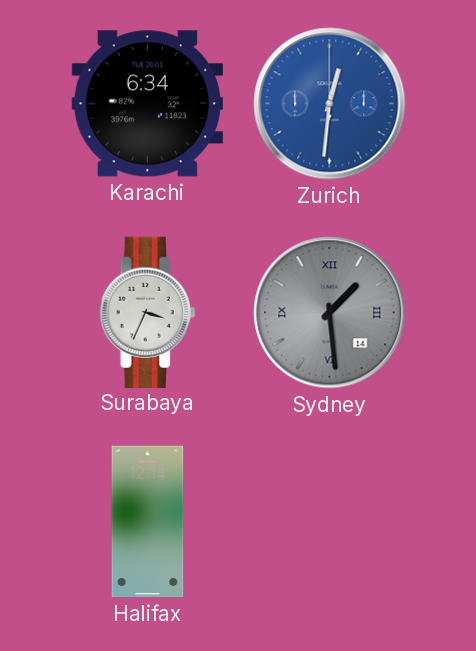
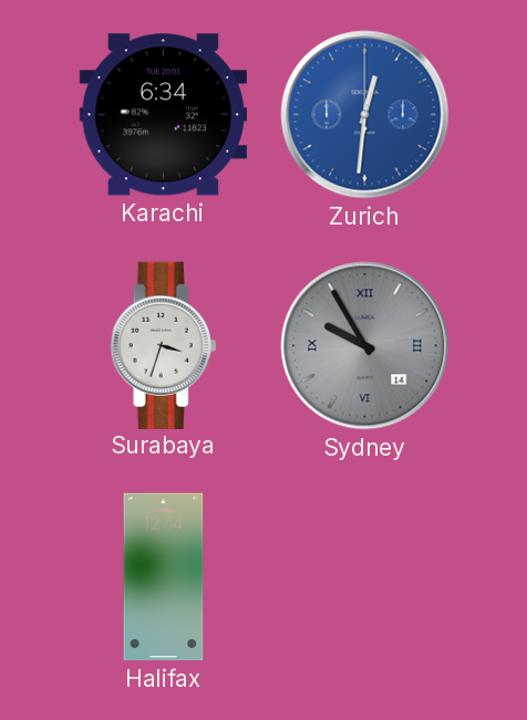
Surabaya: 3:34 -> 3:33 (164, 345)
Sydney: 1:29 -> 9:55 (365, 346)
